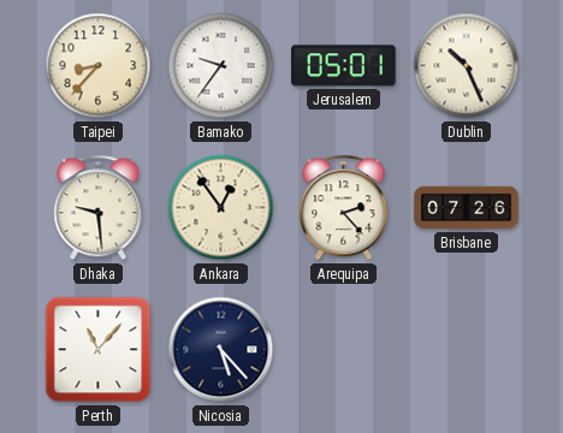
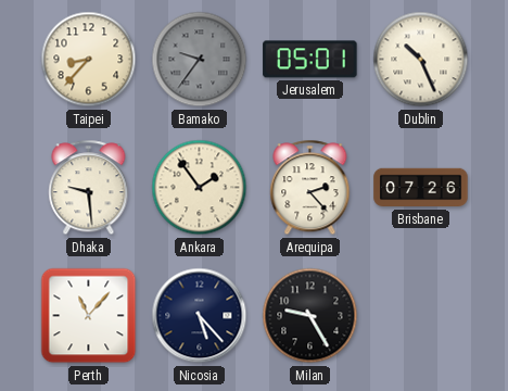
Bamako dial: white -> grey (200, 60)
Ankara: 12:54 -> 1:54 (200, 188)
Milan: none -> 9:25 (310, 316)
